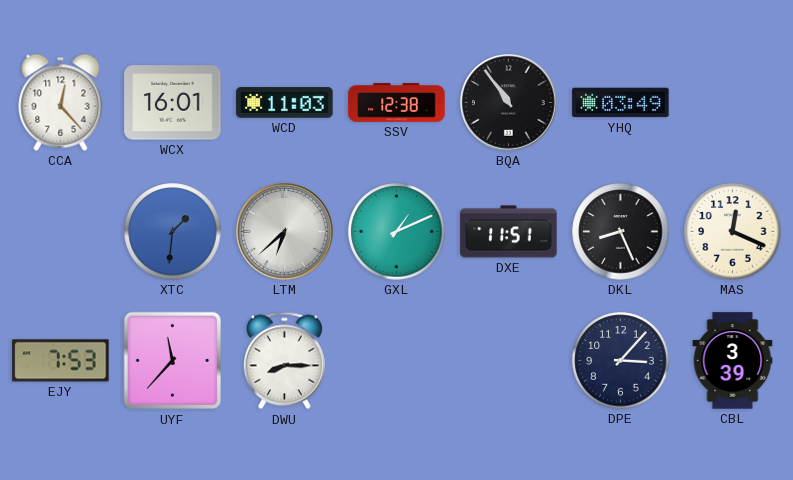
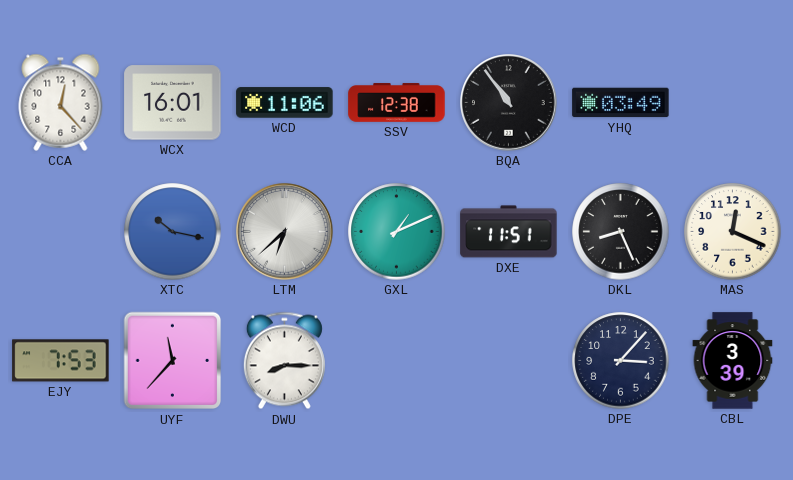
WCD: 11:03 -> 11:06 (285, 103)
XTC: 1:31 -> 10:17 (173, 232)
